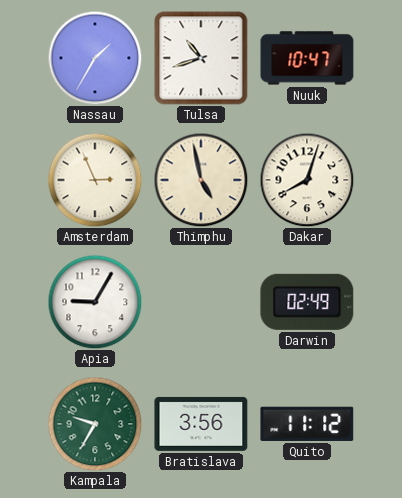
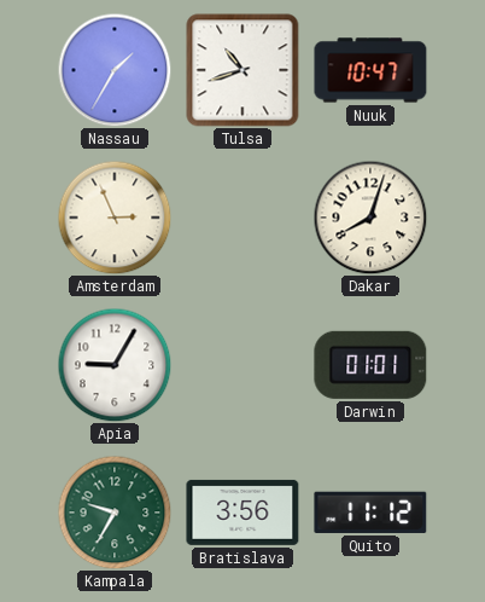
Thimphu: 4:58 -> none (201, 180)
Darwin: 02:49 -> 01:01 (370, 365)
